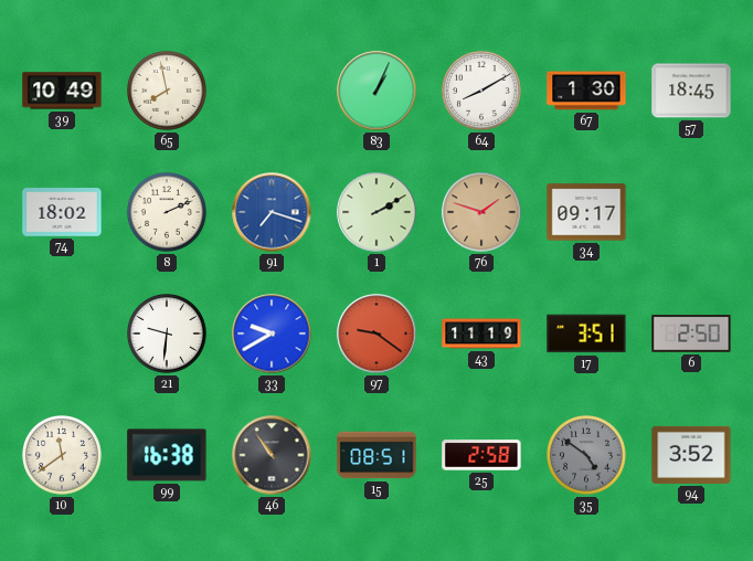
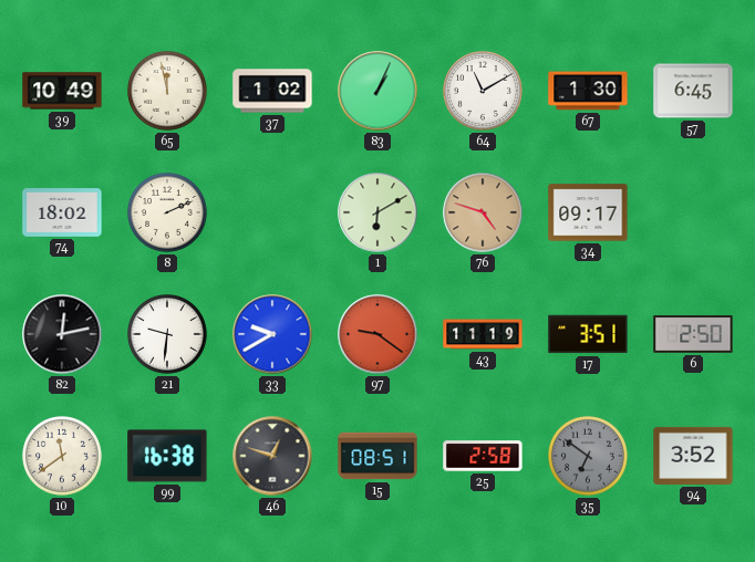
65: 7:58 -> 11:58 (168, 92)
37: none -> 1:02 (272, 91)
64: 8:10 -> 11:10 (484, 92)
57: 18:45 -> 6:45 (693, 91)
91: 7:18 -> none (272, 212)
1: 2:10 -> 6:10 (377, 212)
76: 1:48 -> 4:48 (483, 212)
82: none -> 12:13 (62, 334)
46: 10:54 -> 12:48 (272, 456)
35: 4:51 -> 6:51 (589, 457)
